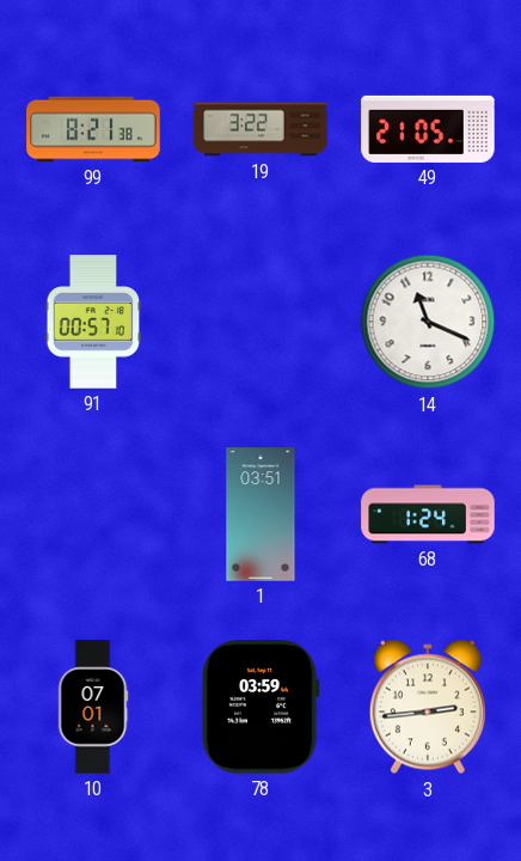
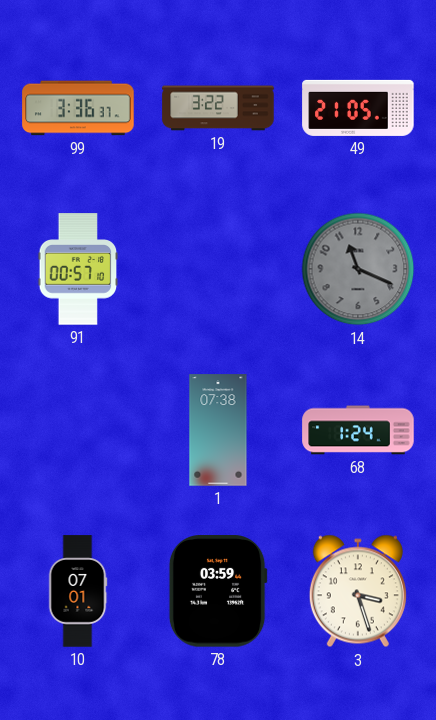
99: 8:21 -> 3:36 (78, 108)
14 dial: white -> grey (358, 269)
1: 03:51 -> 07:38 (218, 430)
3: 2:44 -> 3:27 (358, 591)
